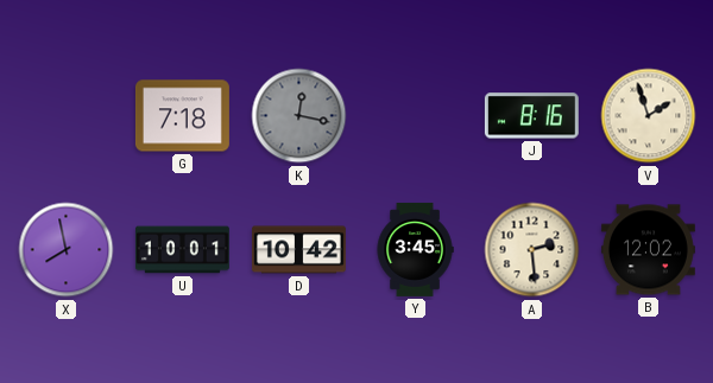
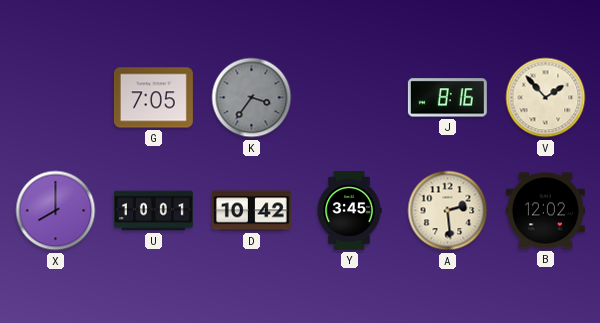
G: 7:18 -> 7:05 (153, 98)
K: 12:17 -> 3:36 (252, 98)
V: 1:57 -> 1:53 (546, 98)
X: 7:58 -> 8:00 (56, 211)
